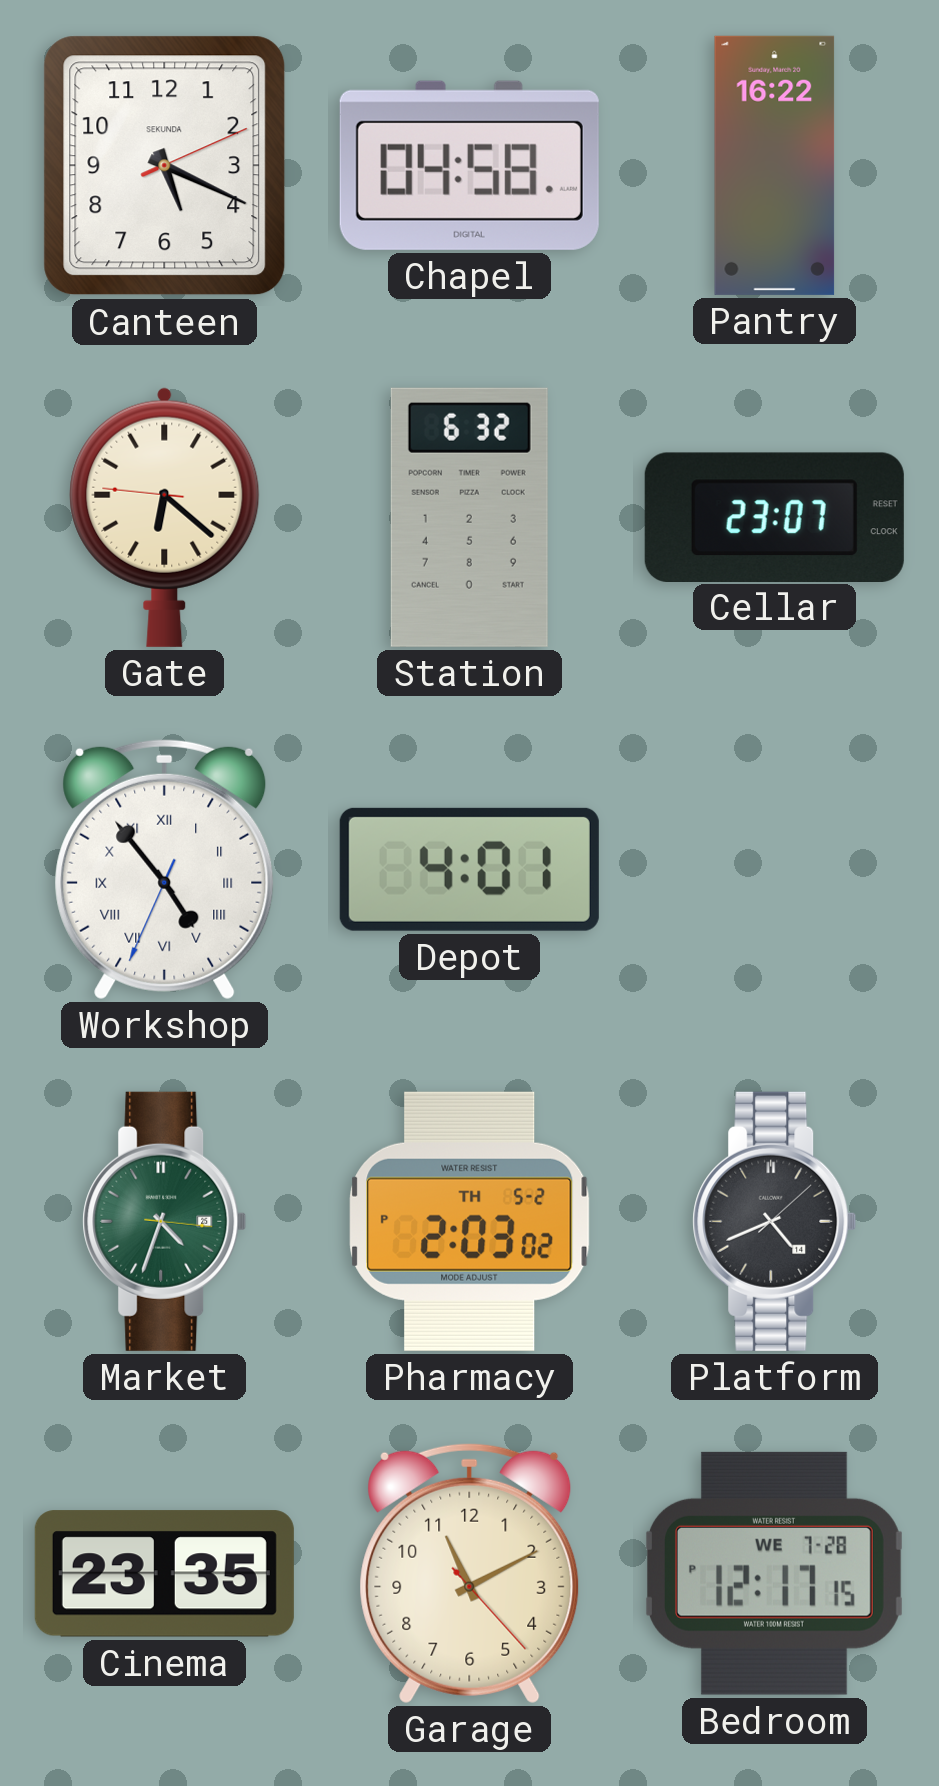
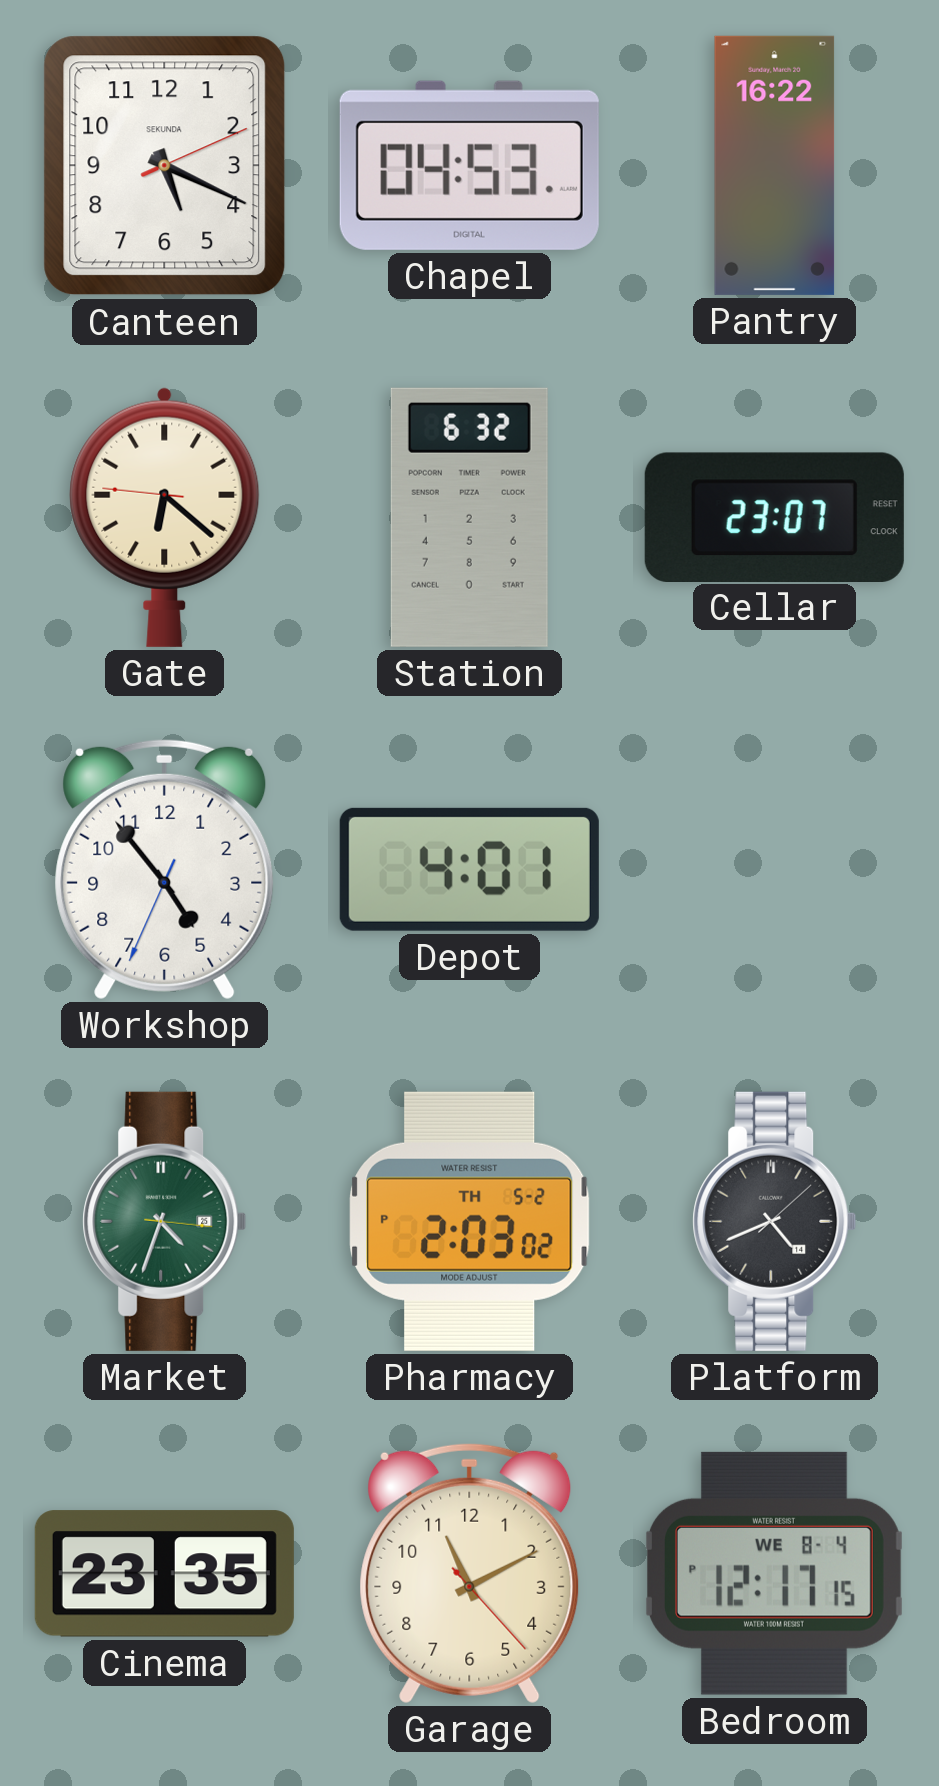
Chapel: 04:58 -> 04:53 (469, 165)
Workshop numerals: Roman -> Arabic (165, 869)
Bedroom date: WE 7-28 -> WE 8-4 (775, 1573)
